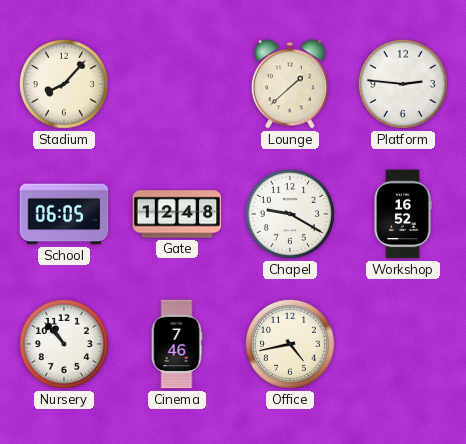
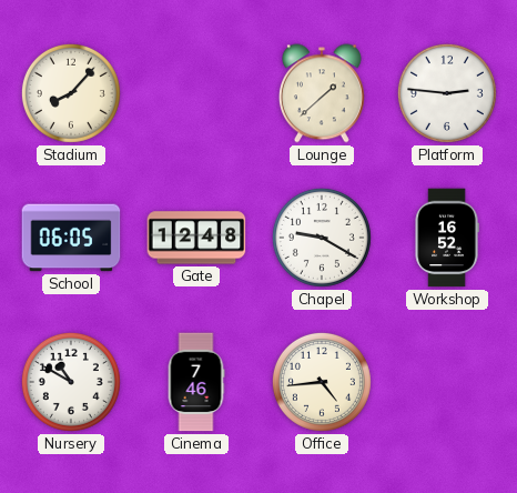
Nursery: 10:53 -> 10:50 (71, 382)
Office: 4:43 -> 4:44 (322, 382)
